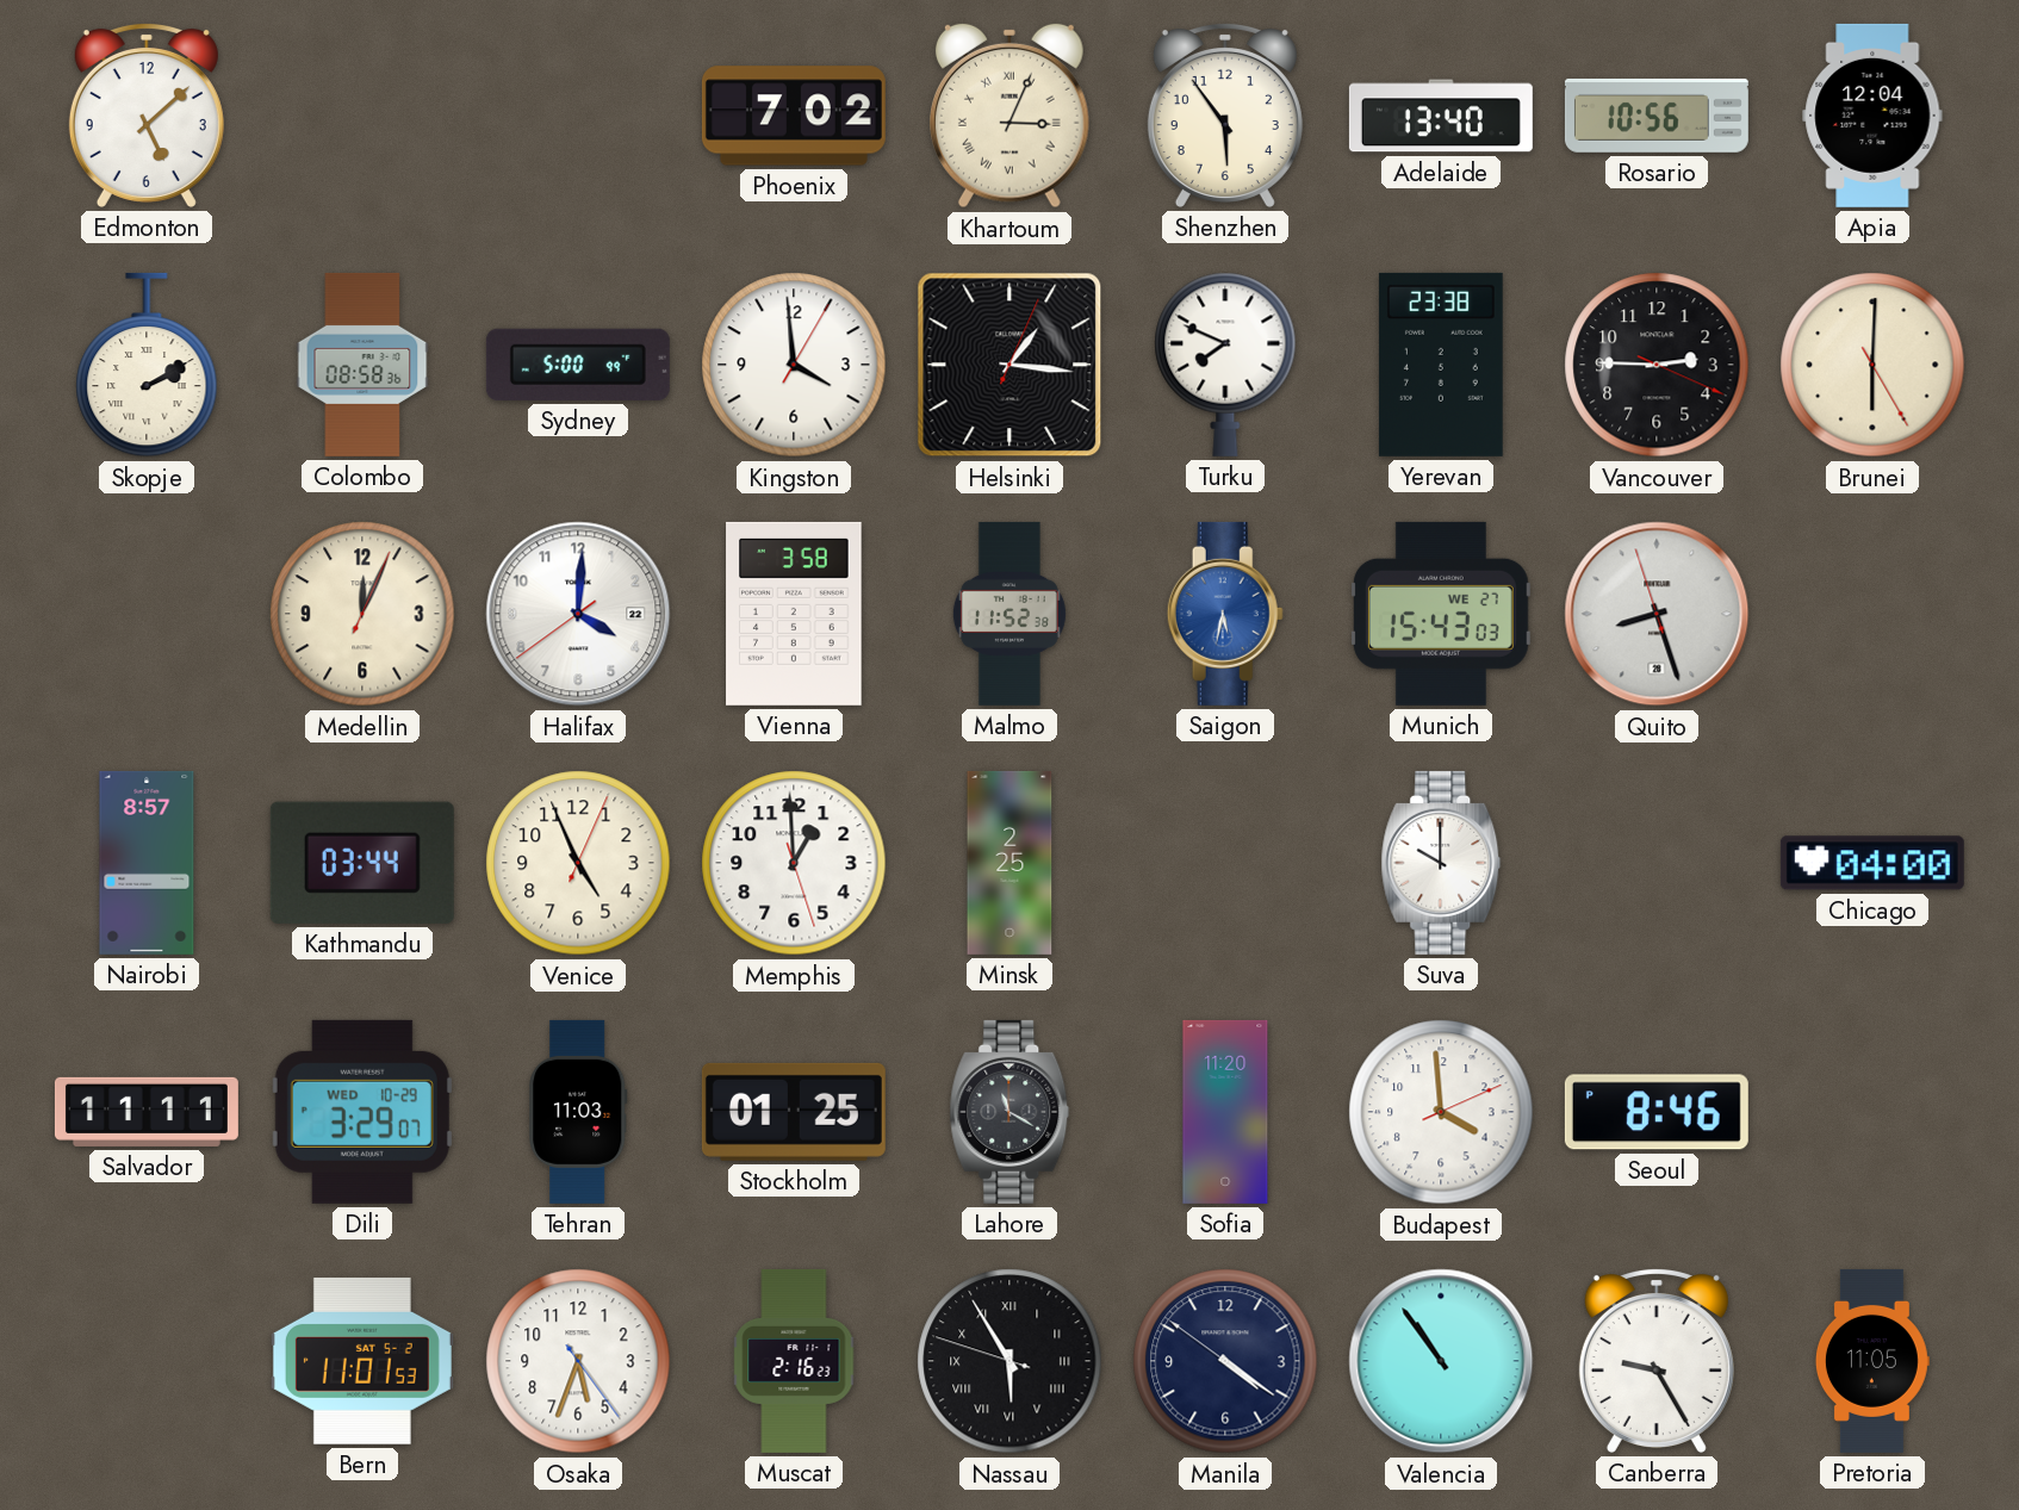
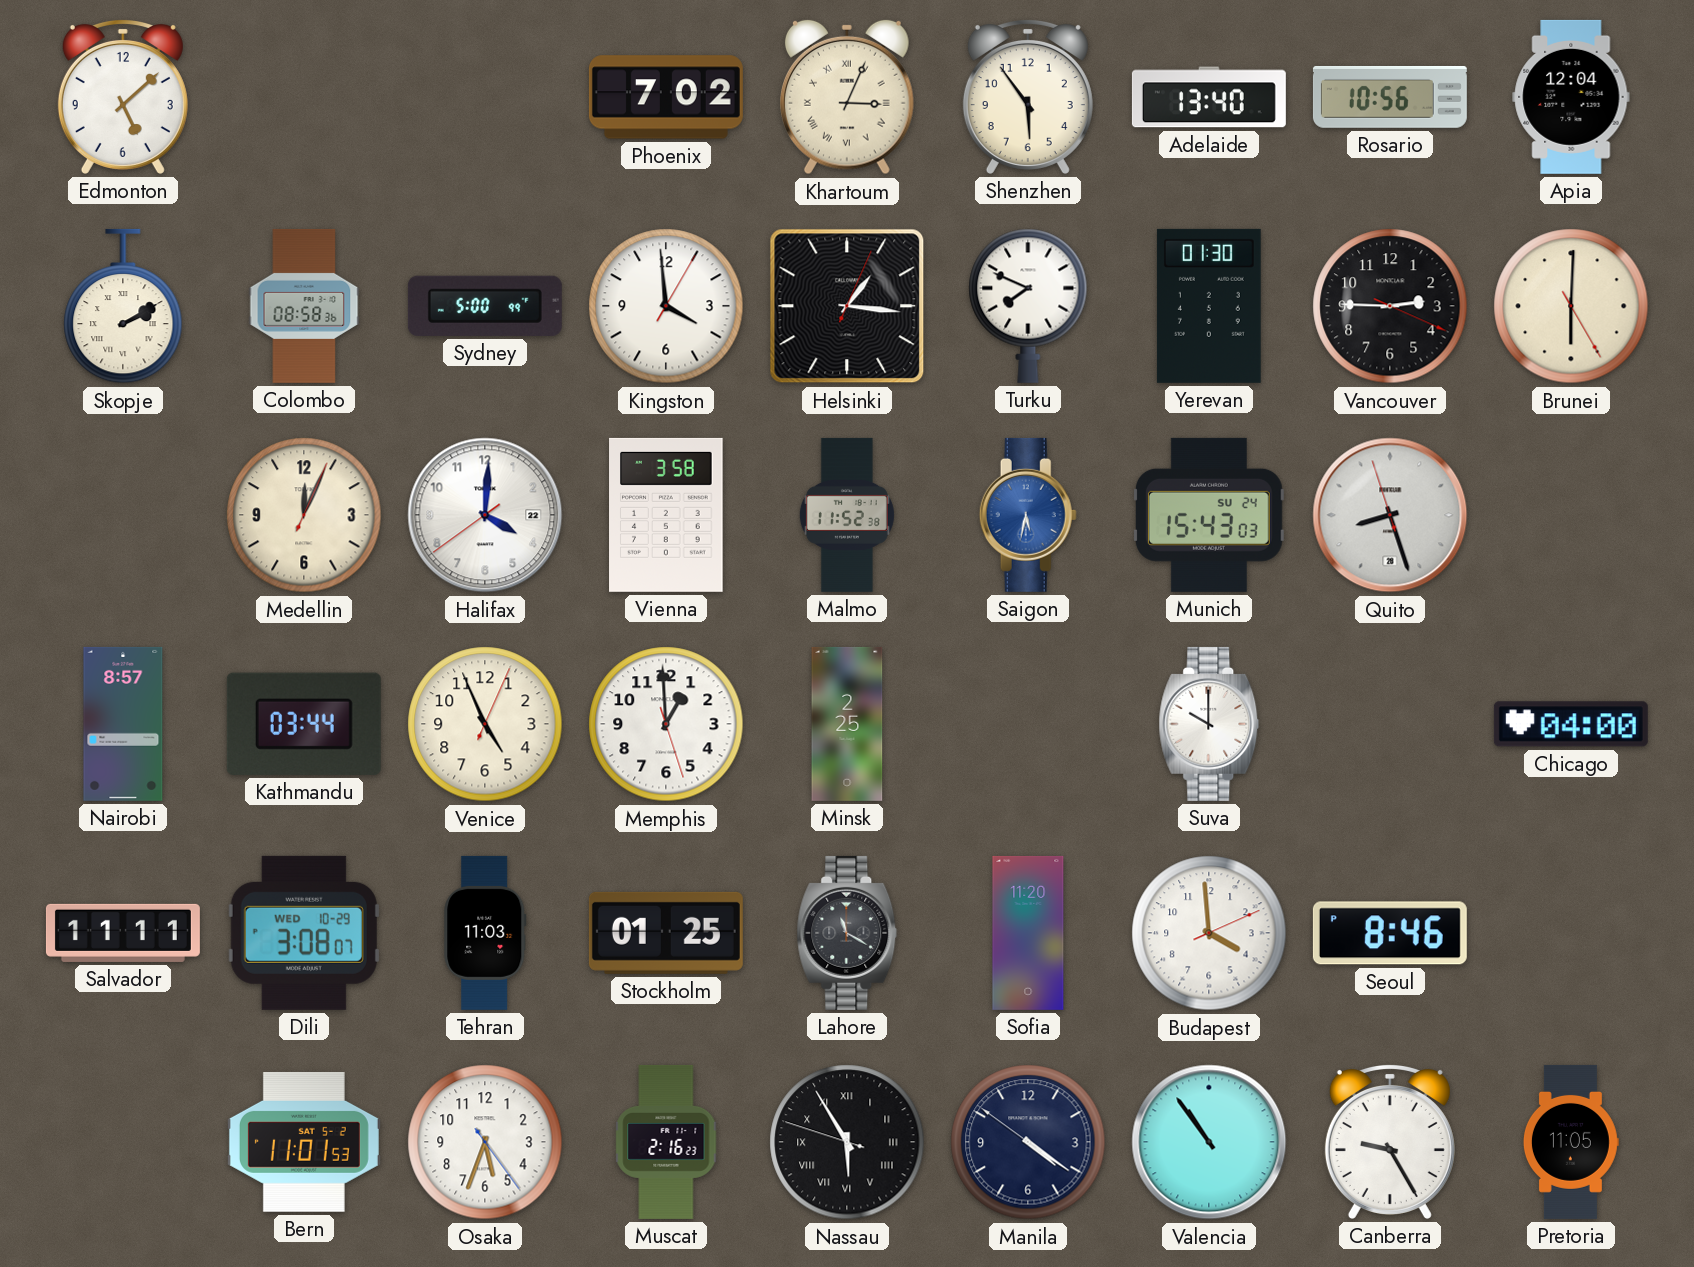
Yerevan: 23:38 -> 01:30 (1209, 306)
Munich date: WE 27 -> SU 24 (1209, 515)
Dili: 3:29 -> 3:08 (304, 933)
